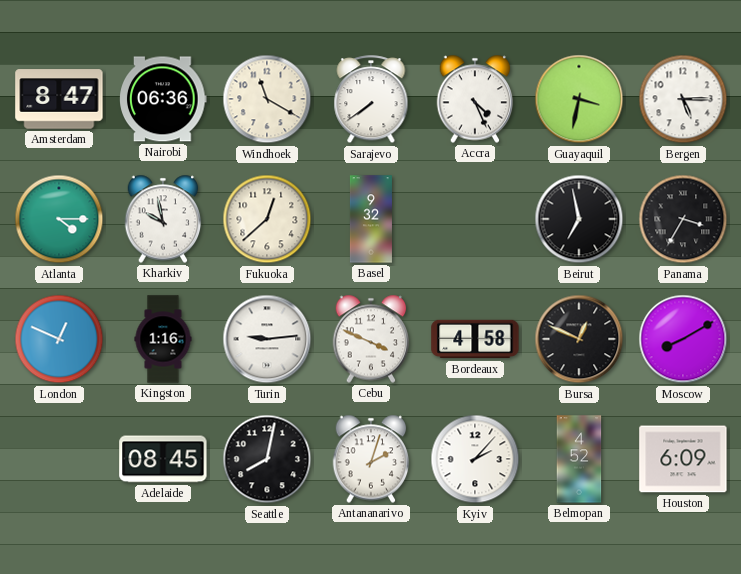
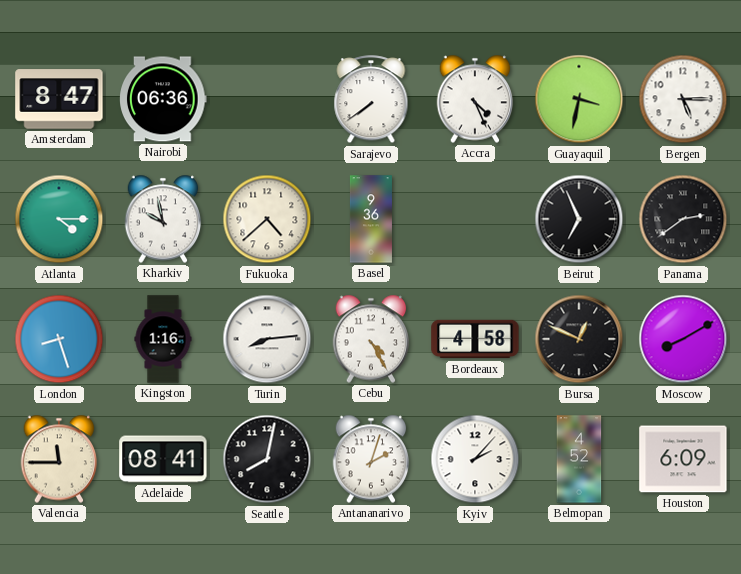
Windhoek: 11:20 -> none (267, 99)
Fukuoka: 12:38 -> 4:38 (267, 219)
Basel: 9:32 -> 9:36 (371, 219)
Beirut: 6:58 -> 6:56 (579, 219)
Panama: 3:35 -> 2:39 (683, 219)
London: 12:49 -> 8:27 (59, 339)
Turin: 9:14 -> 8:14 (267, 339)
Cebu: 3:49 -> 4:25 (371, 339)
Valencia: none -> 11:45 (59, 459)
Adelaide: 08:45 -> 08:41 (163, 459)
